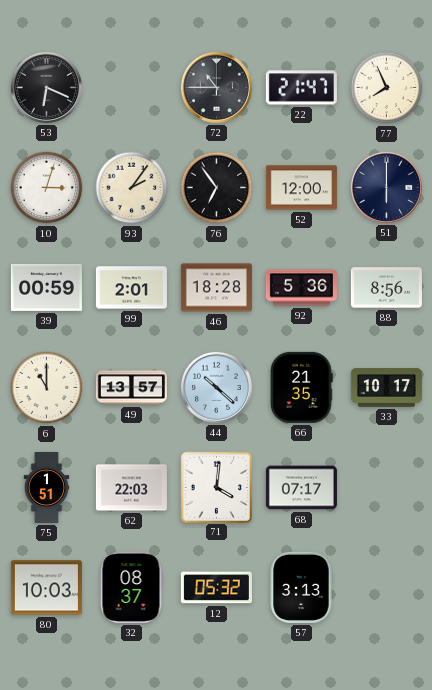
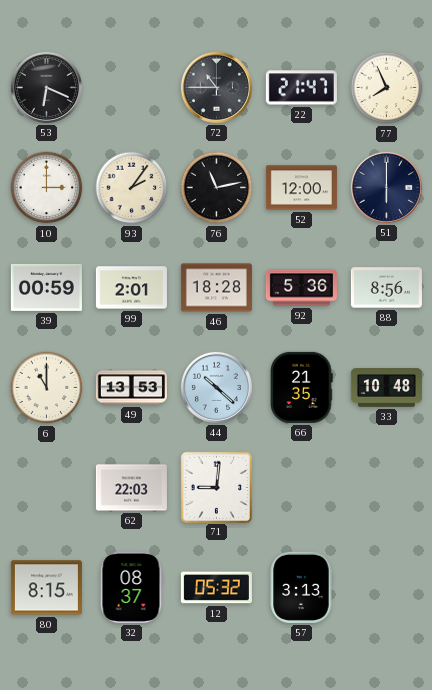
10: 3:03 -> 3:00 (47, 188)
76: 6:54 -> 11:13 (217, 188)
49: 13:57 -> 13:53 (131, 388)
33: 10:17 -> 10:48 (386, 388)
75: 1:51 -> none (47, 487)
71: 4:01 -> 9:01 (216, 487)
68: 07:17 -> none (301, 488)
80: 10:03 -> 8:15 (46, 588)
